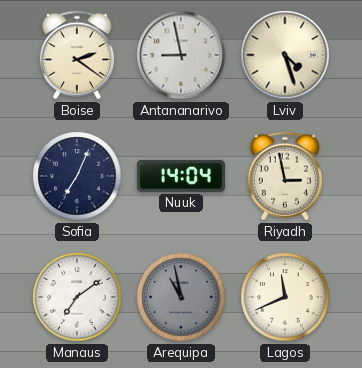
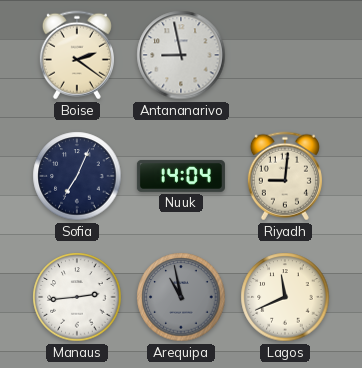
Lviv: 4:27 -> none (285, 55)
Riyadh: 2:58 -> 9:01 (285, 176)
Manaus: 7:09 -> 2:44 (77, 297)
